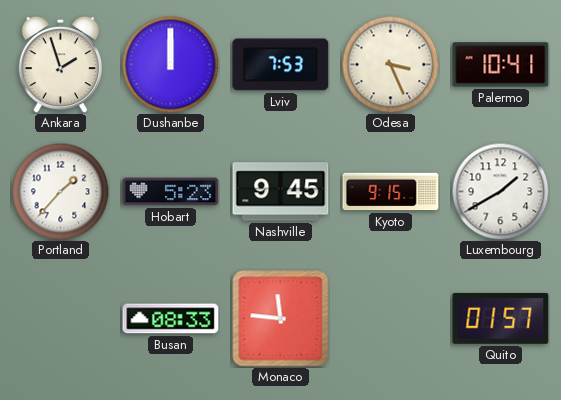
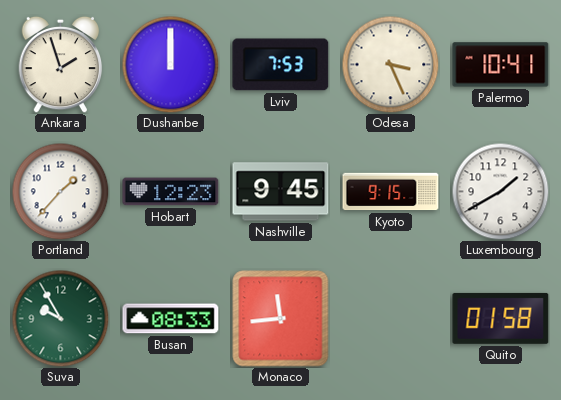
Hobart: 5:23 -> 12:23 (171, 192)
Suva: none -> 9:55 (60, 318)
Monaco: 11:46 -> 11:44 (281, 319)
Quito: 01:57 -> 01:58 (501, 318)
